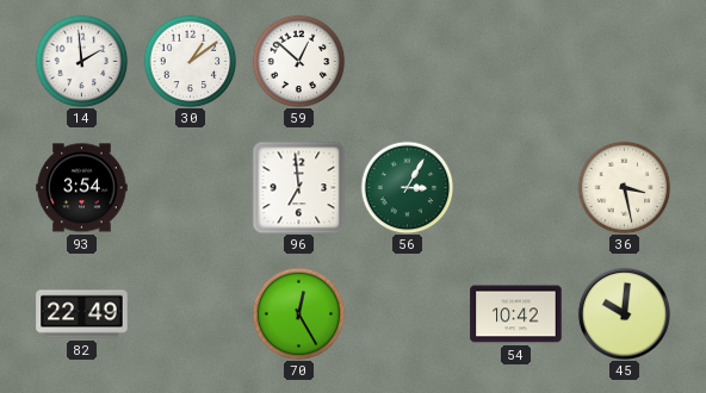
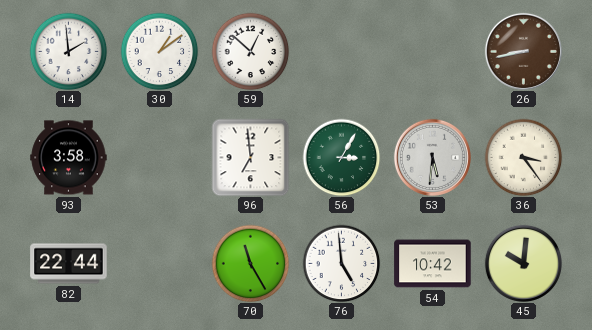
26: none -> 8:43 (523, 51)
93: 3:54 -> 3:58 (69, 158)
53: none -> 5:31 (432, 157)
36: 3:28 -> 3:24 (523, 157)
82: 22:49 -> 22:44 (69, 264)
70: 12:25 -> 11:25 (250, 263)
76: none -> 4:59 (341, 263)
